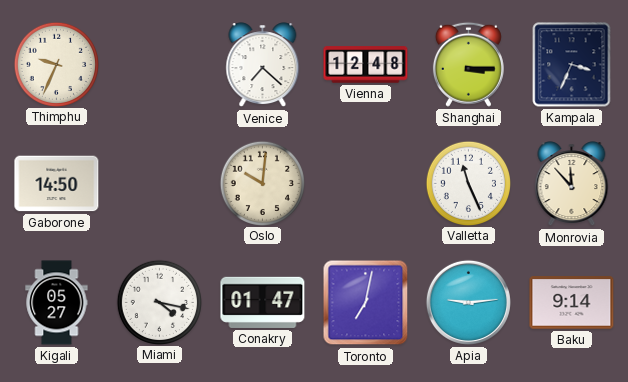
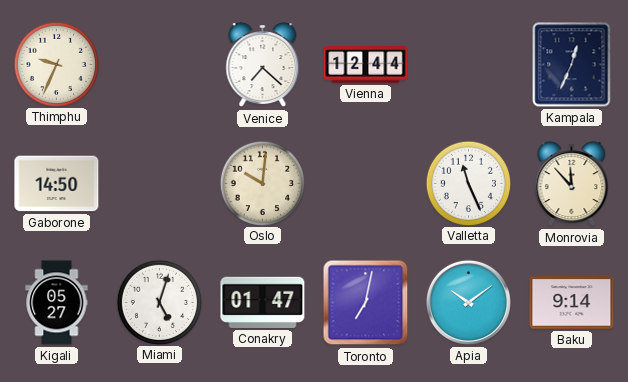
Vienna: 12:48 -> 12:44 (366, 65)
Shanghai: 3:15 -> none (468, 64)
Kampala: 3:34 -> 12:34 (572, 65)
Miami: 4:17 -> 5:03 (159, 302)
Apia: 9:14 -> 10:09 (468, 302)
